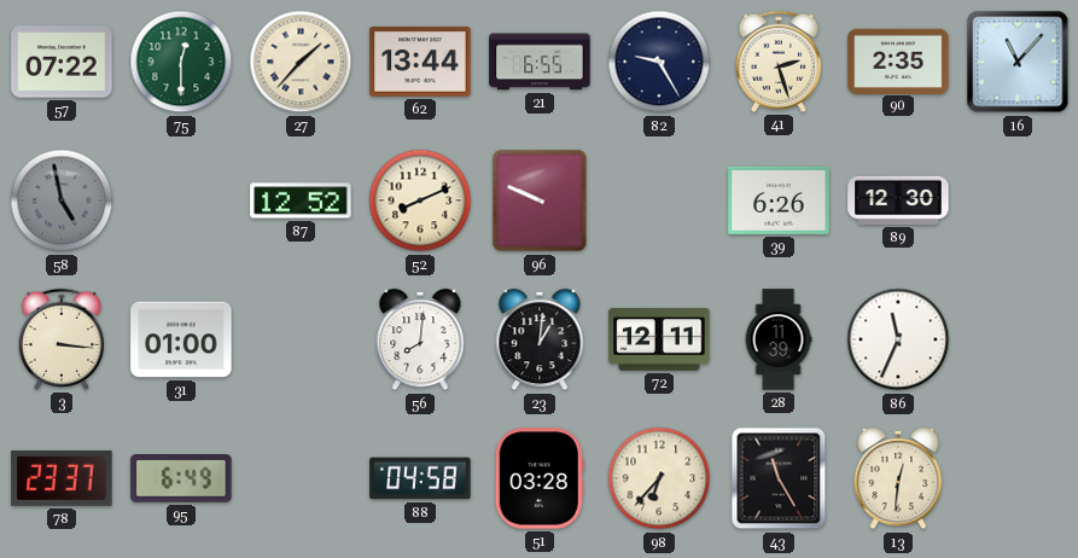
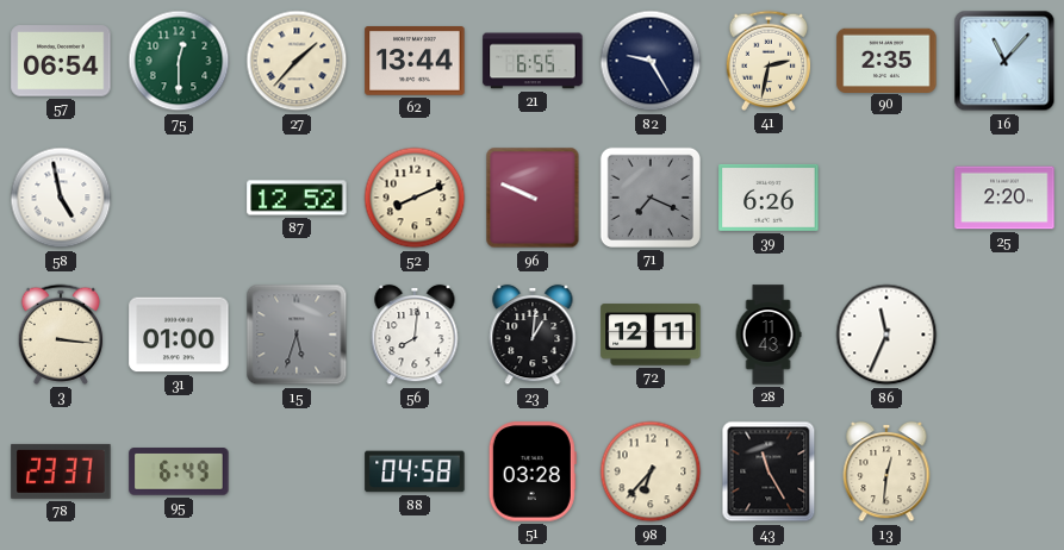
57: 07:22 -> 06:54 (61, 61)
41: 2:27 -> 2:32 (769, 61)
58 dial: grey -> white (61, 198)
71: none -> 7:19 (651, 198)
89: 12:30 -> none (898, 200)
25: none -> 2:20 (1004, 198)
15: none -> 5:33 (297, 335)
28: 11:39 -> 11:43 (769, 335)
